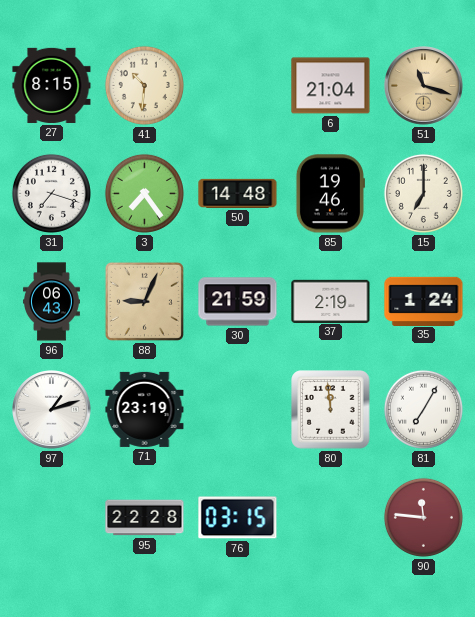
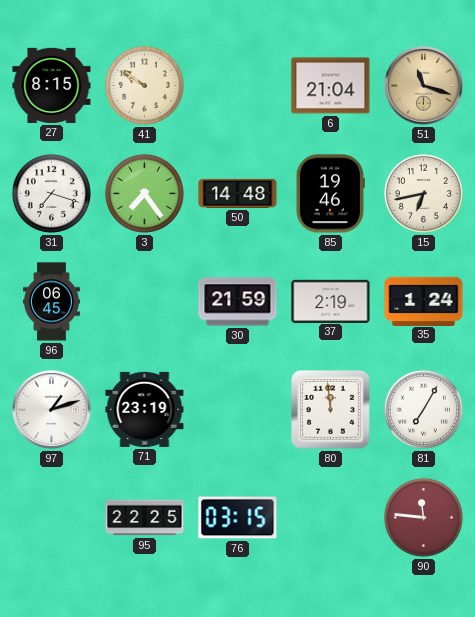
41: 10:31 -> 9:51 (144, 85)
15: 7:00 -> 6:43 (423, 193)
96: 06:43 -> 06:45 (52, 302)
88: 9:04 -> none (144, 301)
95: 22:28 -> 22:25 (145, 518)
